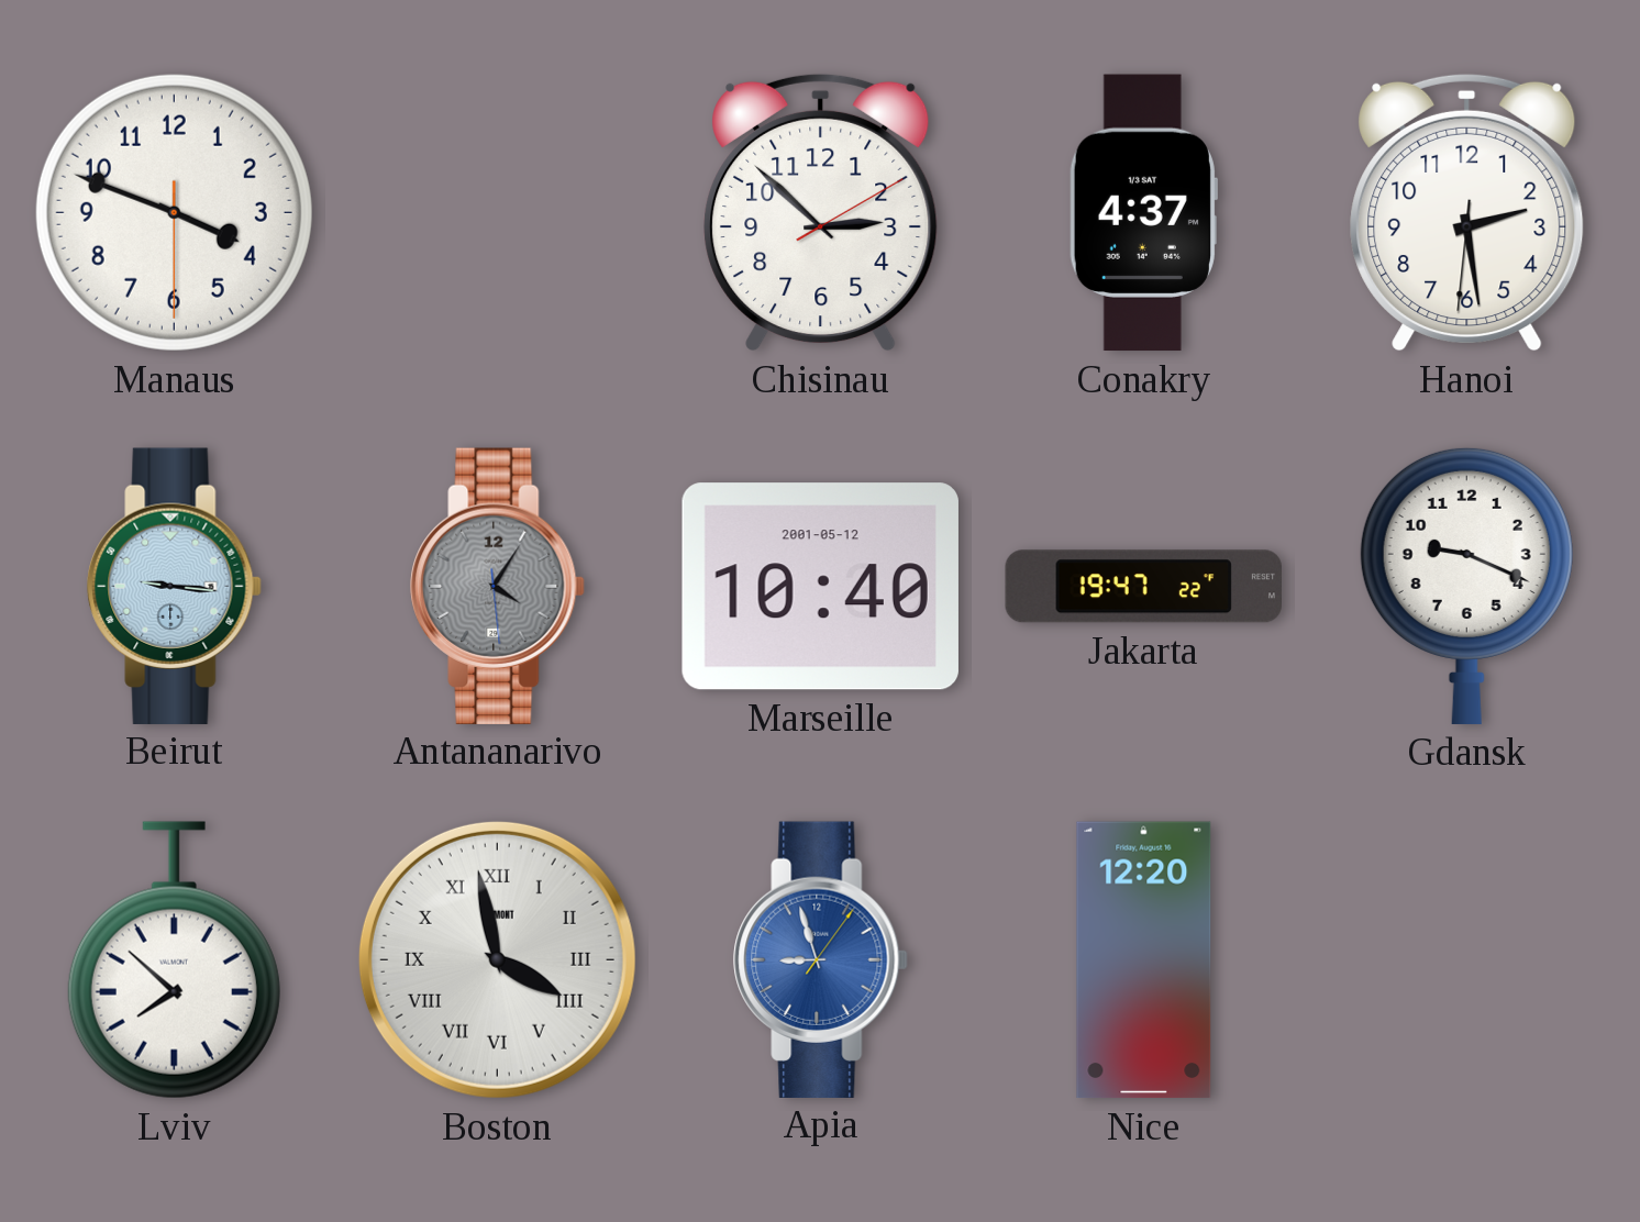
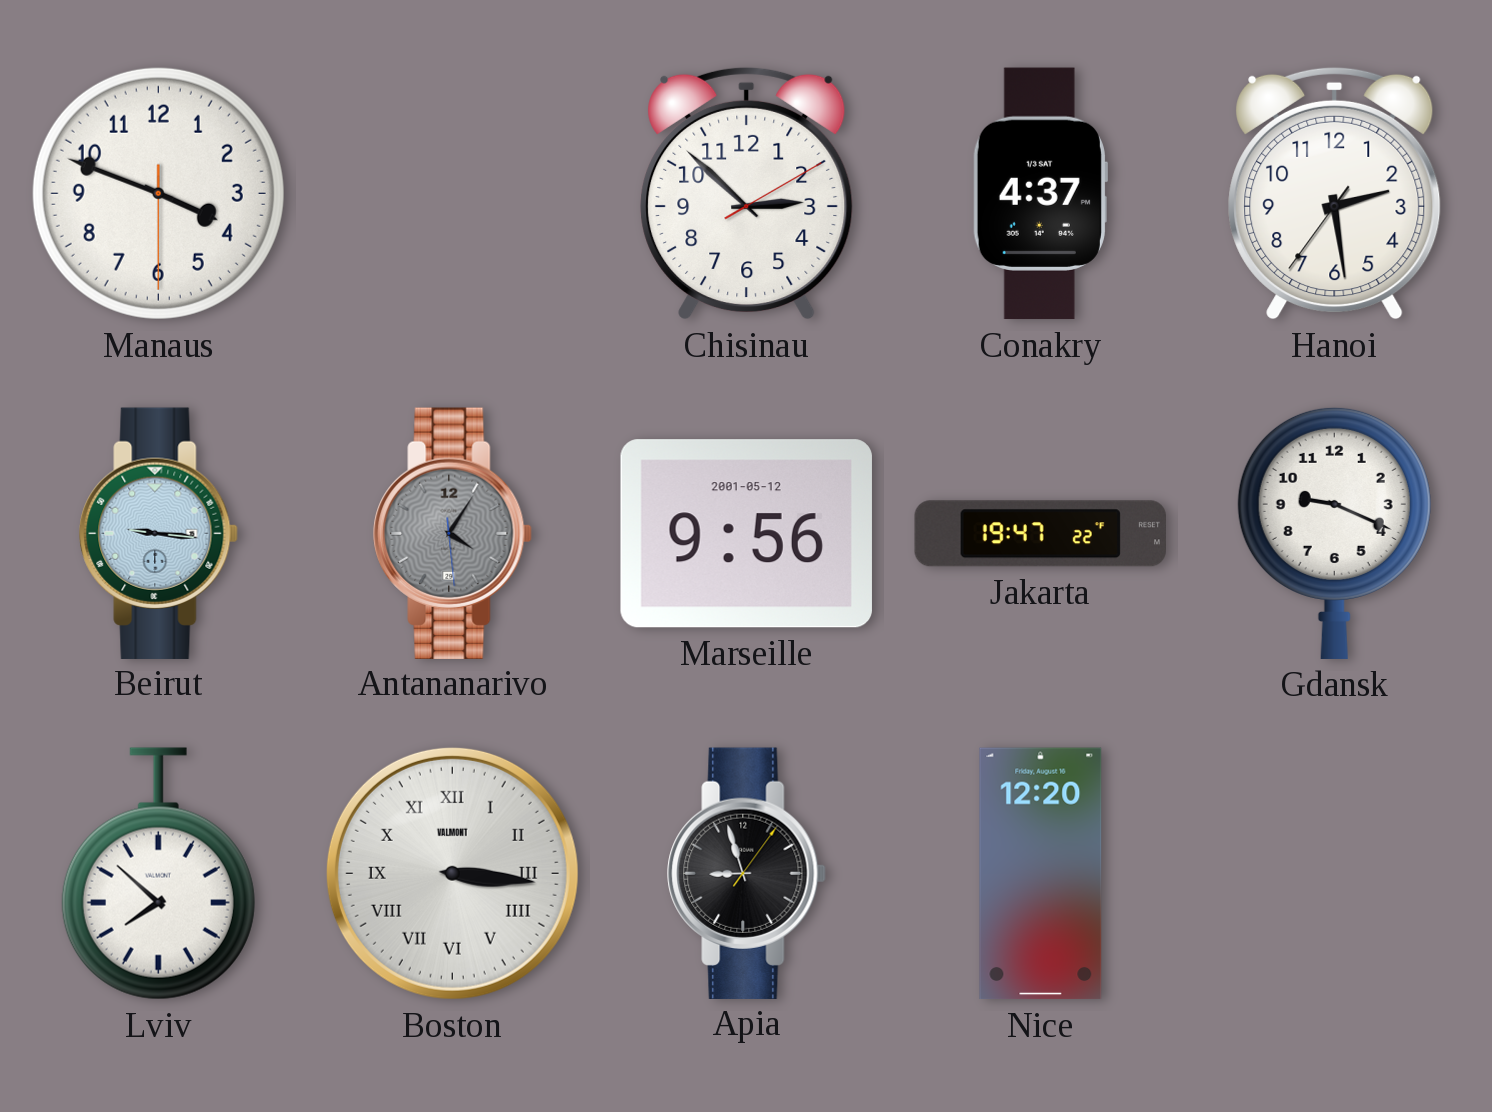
Hanoi: 2:28:31 -> 2:28:36 (1335, 193)
Marseille: 10:40 -> 9:56 (746, 534)
Boston: 3:58 -> 3:16 (452, 873)
Apia dial: blue -> black (747, 873)
